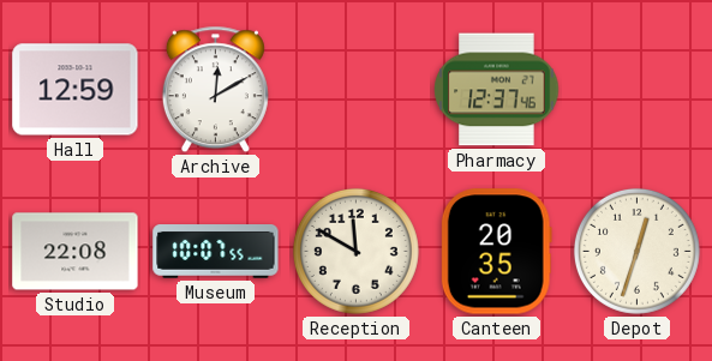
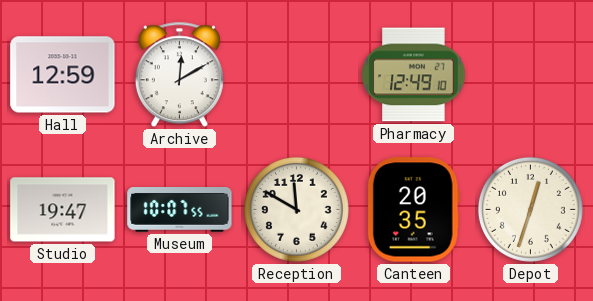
Pharmacy: 12:37 -> 12:49 (414, 75)
Studio: 22:08 -> 19:47 (63, 210)
